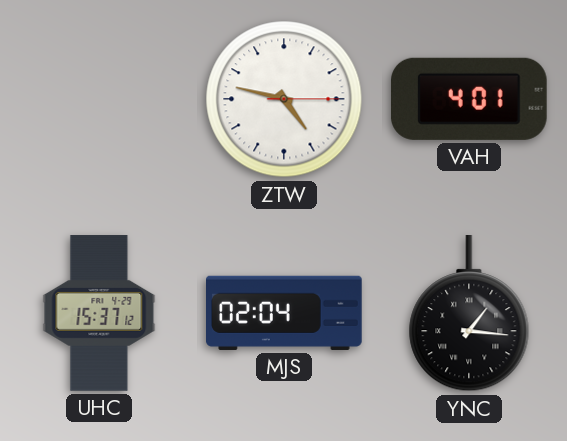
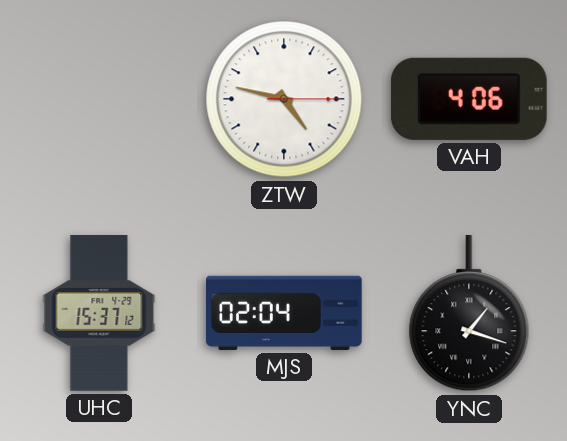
VAH: 4:01 -> 4:06 (469, 99)
YNC: 1:16 -> 1:18 (469, 314)
